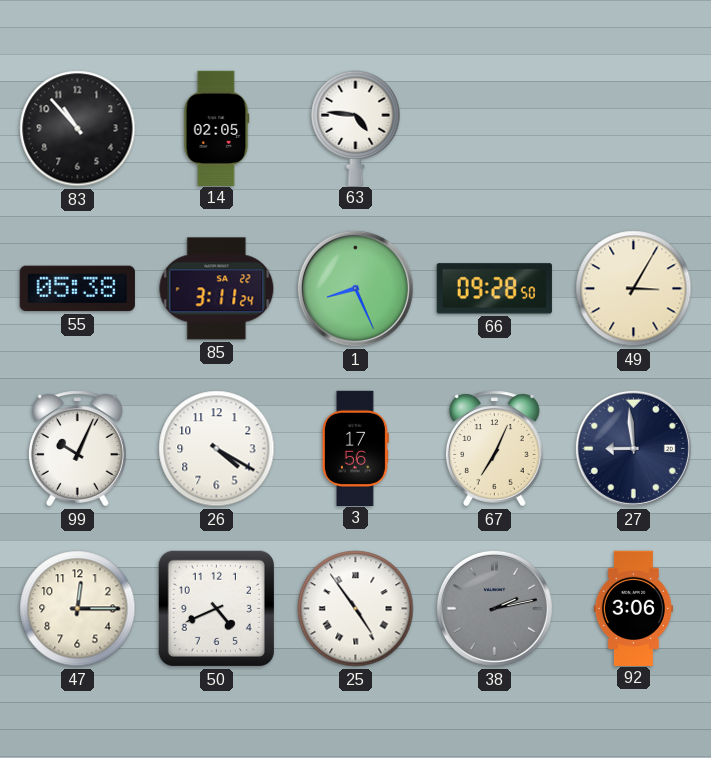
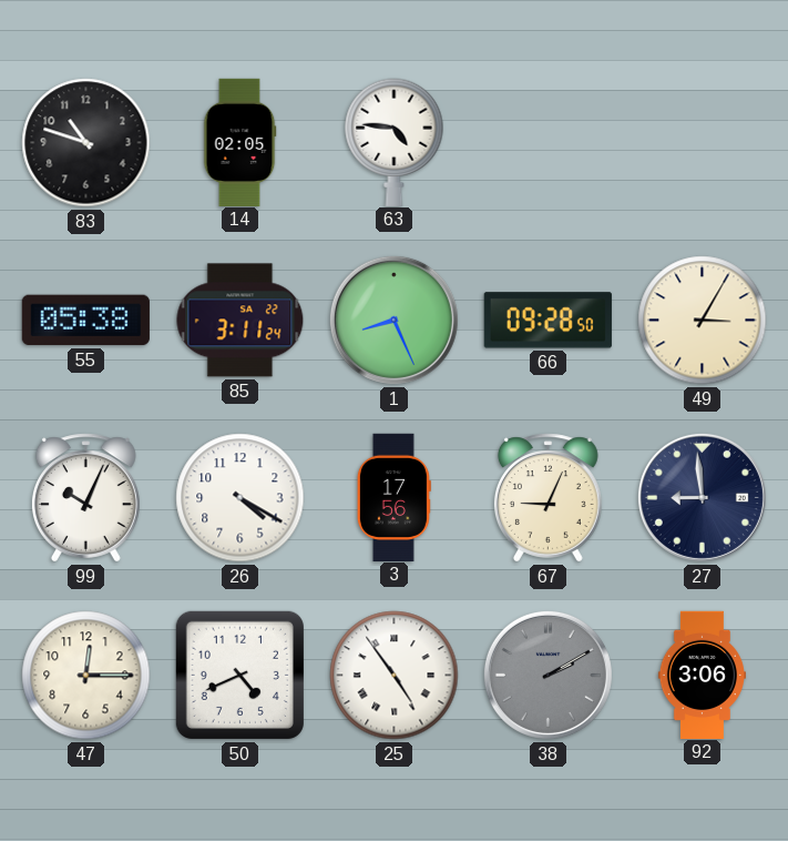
83: 10:53 -> 10:48 (86, 143)
67: 7:04 -> 9:04 (547, 498)
38: 2:13 -> 2:10 (547, 675)
